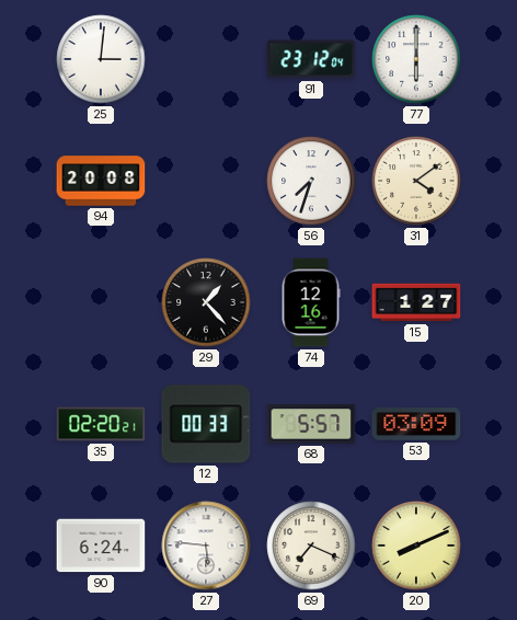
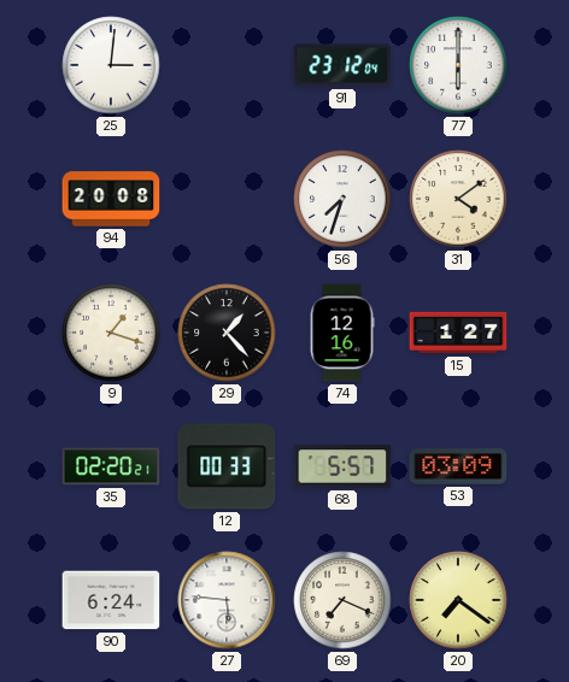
9: none -> 1:18 (111, 333)
20: 8:11 -> 7:21 (458, 600)
